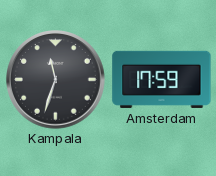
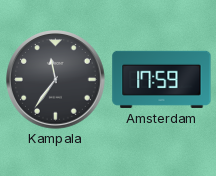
Kampala: 11:33 -> 11:36 (56, 80)
